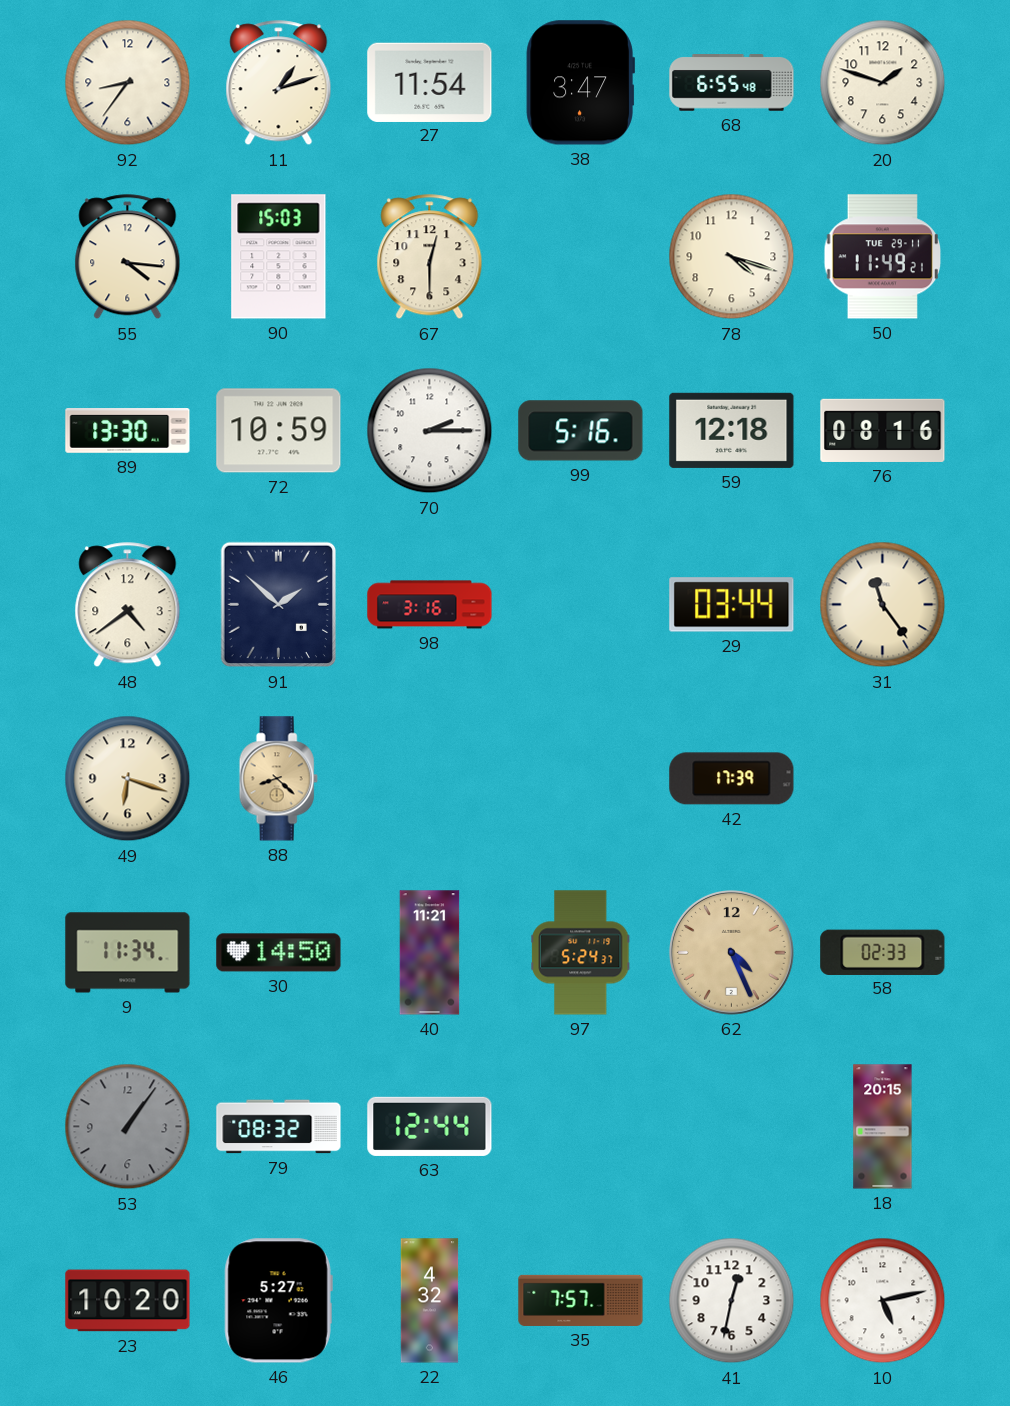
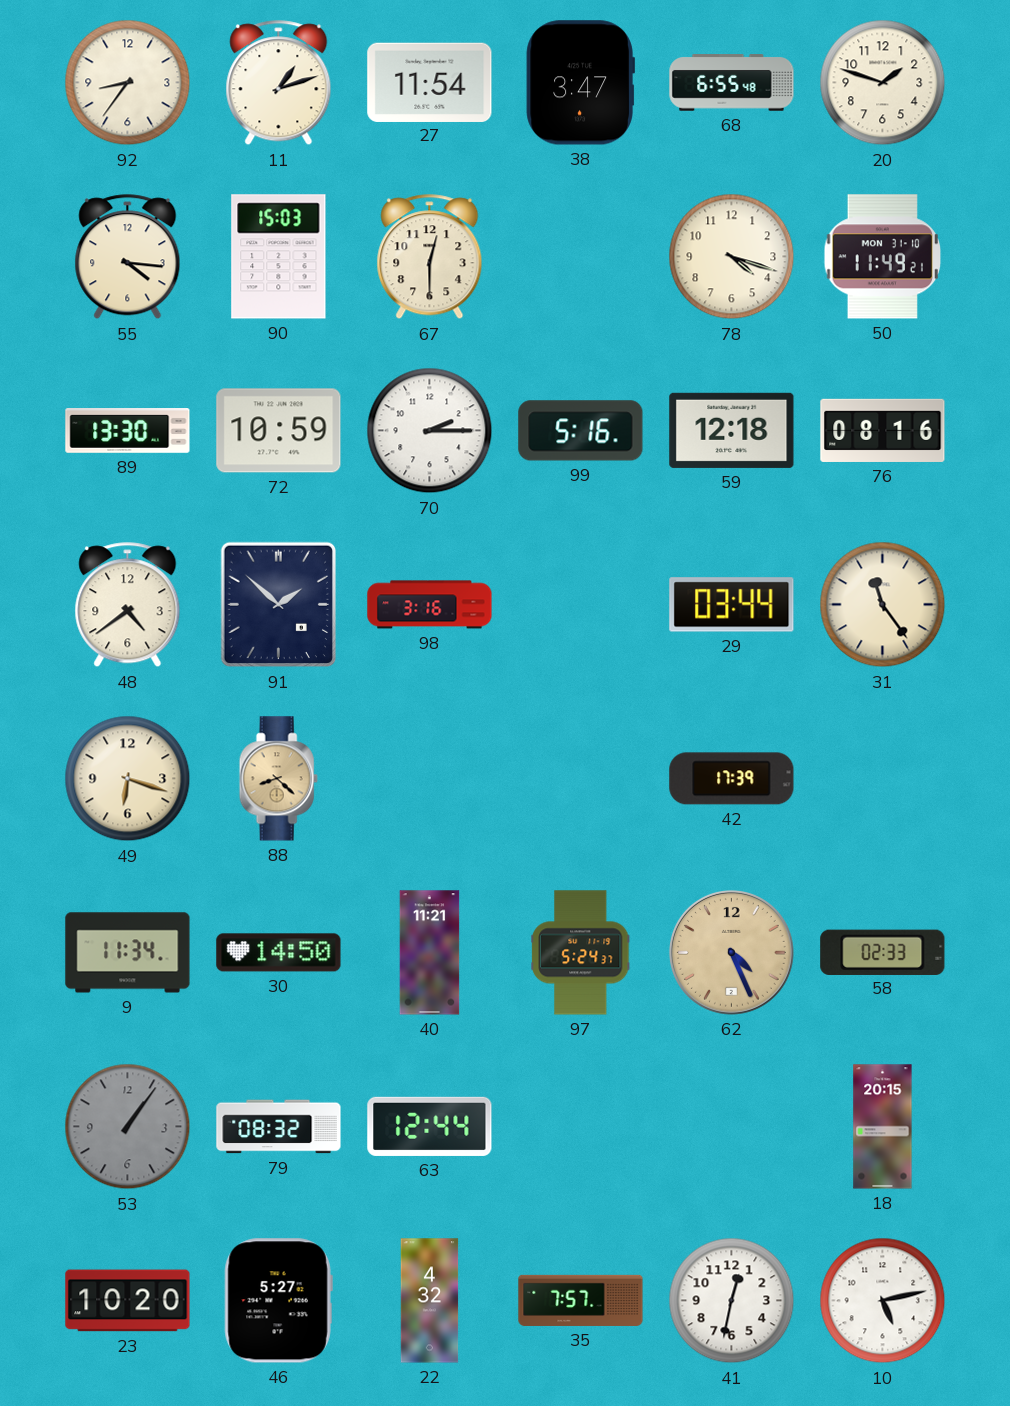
50 date: TUE 29-11 -> MON 31-10 (883, 257)
